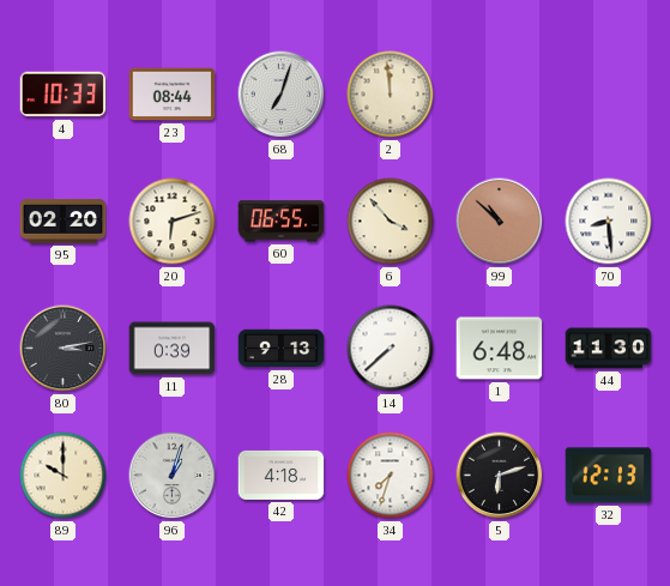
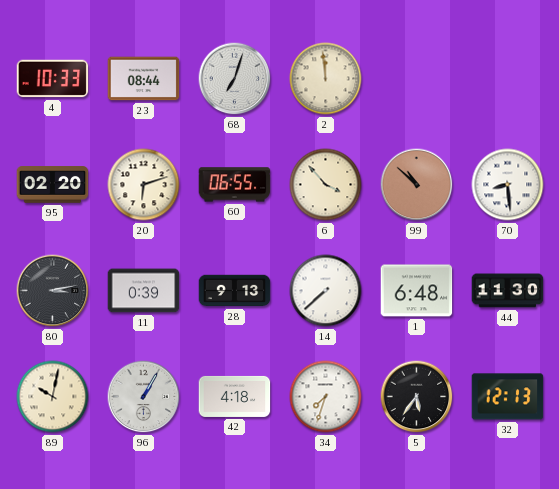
89: 10:00 -> 10:02 (53, 397)
96: 1:03 -> 1:05 (144, 397)
5: 6:12 -> 5:36 (417, 397)
